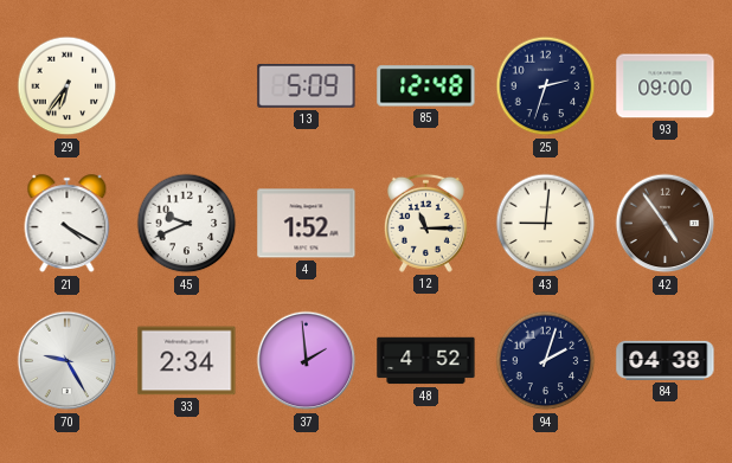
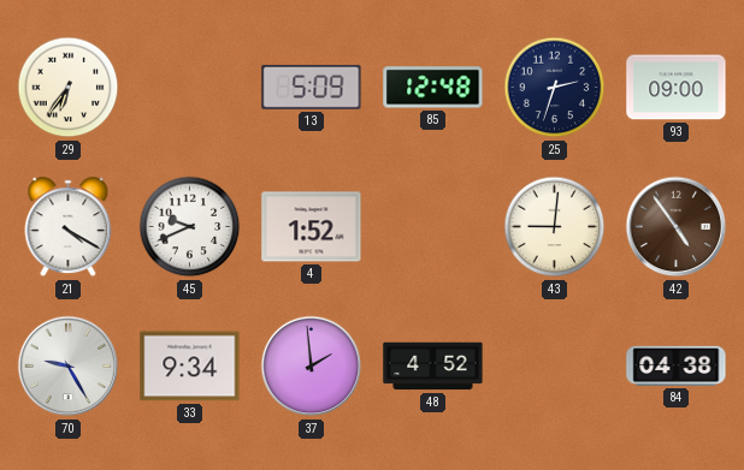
12: 11:15 -> none (425, 223)
33: 2:34 -> 9:34 (190, 367)
94: 2:03 -> none (546, 361)
